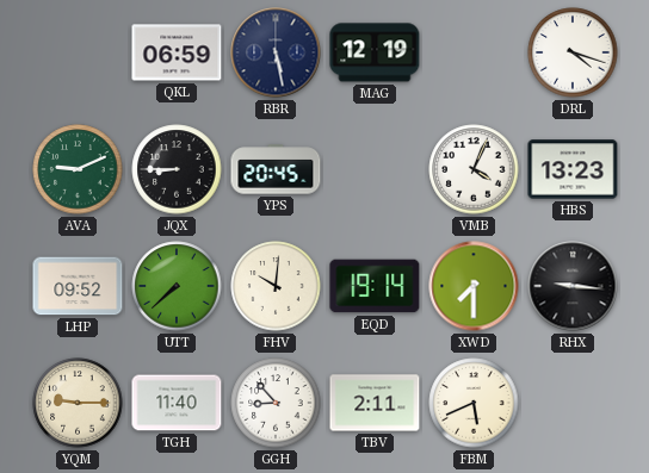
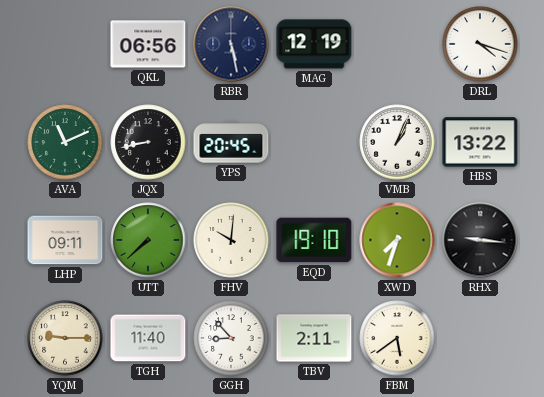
QKL: 06:59 -> 06:56 (148, 44)
AVA: 9:11 -> 11:11 (65, 142)
JQX: 8:45 -> 8:43 (148, 142)
VMB: 4:04 -> 1:04 (397, 142)
HBS: 13:23 -> 13:22 (480, 142)
LHP: 09:52 -> 09:11 (65, 240)
EQD: 19:14 -> 19:10 (314, 240)
XWD: 7:30 -> 7:33 (397, 240)
FBM: 5:41 -> 5:39 (397, 338)
